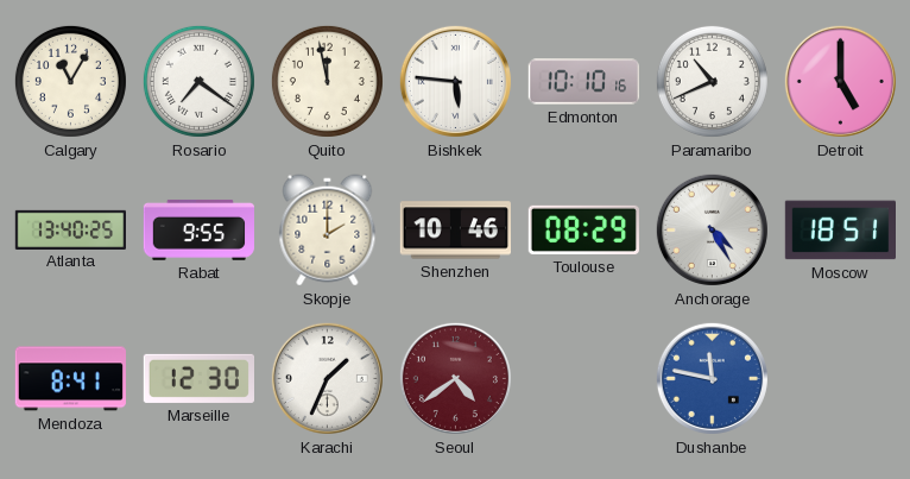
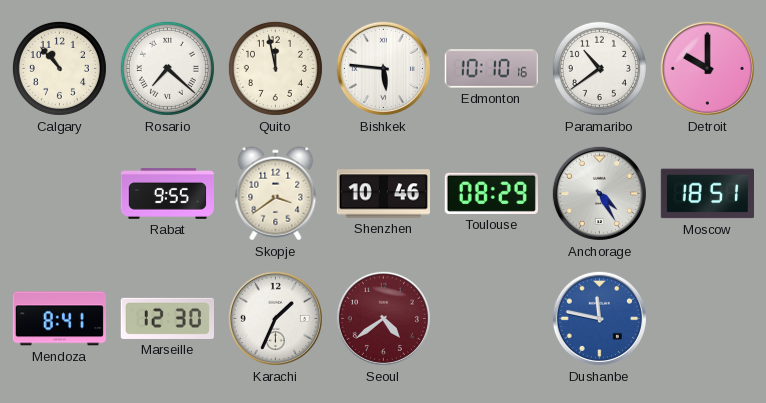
Calgary: 11:05 -> 10:53 (59, 68)
Rosario: 7:21 -> 7:22 (167, 68)
Paramaribo: 10:41 -> 10:39 (599, 68)
Detroit: 5:00 -> 10:00 (707, 68)
Atlanta: 13:40 -> none (70, 229)
Skopje: 2:00 -> 3:39 (276, 194)
